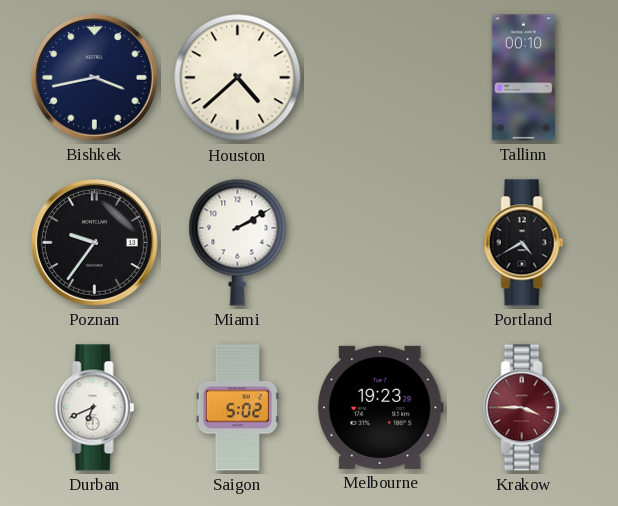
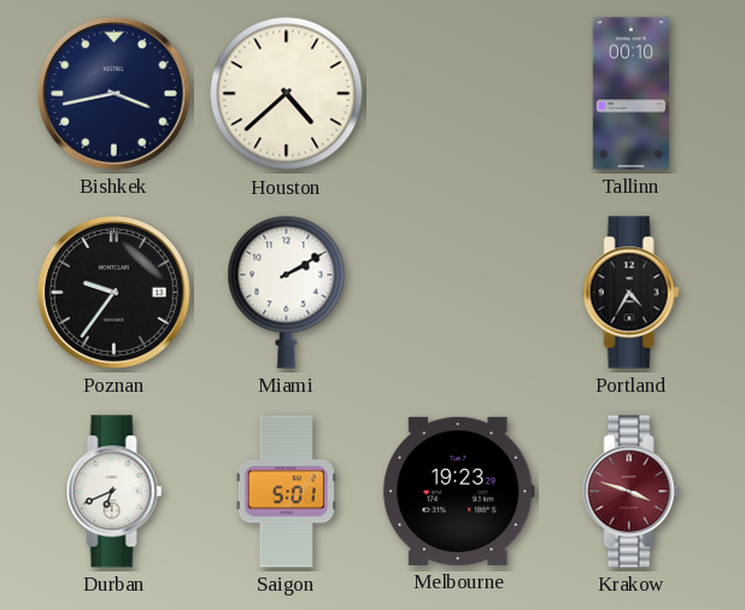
Portland: 4:40 -> 4:35 (632, 293)
Saigon: 5:02 -> 5:01 (286, 492)
Krakow: 3:45 -> 3:48 (632, 492)
